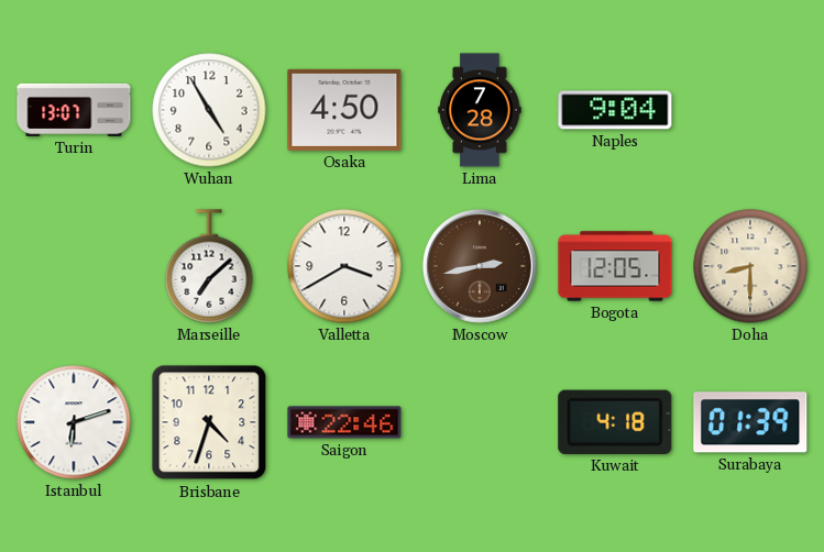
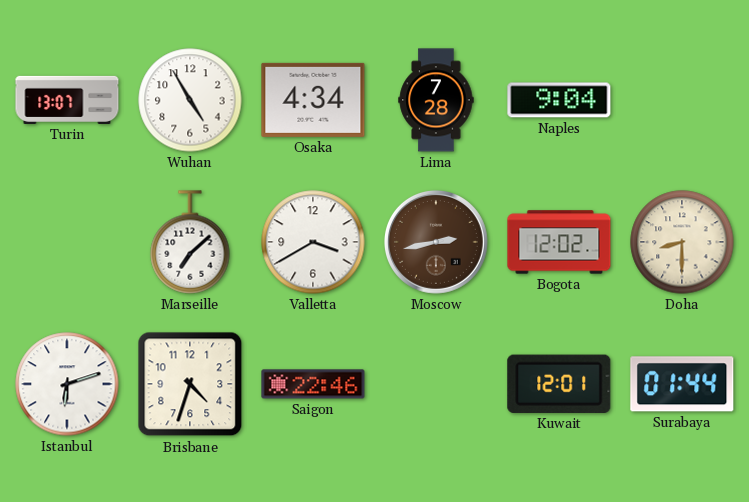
Osaka: 4:50 -> 4:34 (313, 100)
Bogota: 12:05 -> 12:02 (559, 242)
Kuwait: 4:18 -> 12:01 (559, 384)
Surabaya: 01:39 -> 01:44 (682, 384)
